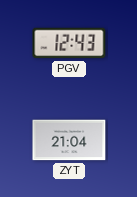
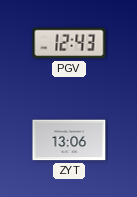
ZYT: 21:04 -> 13:06 (69, 140)
